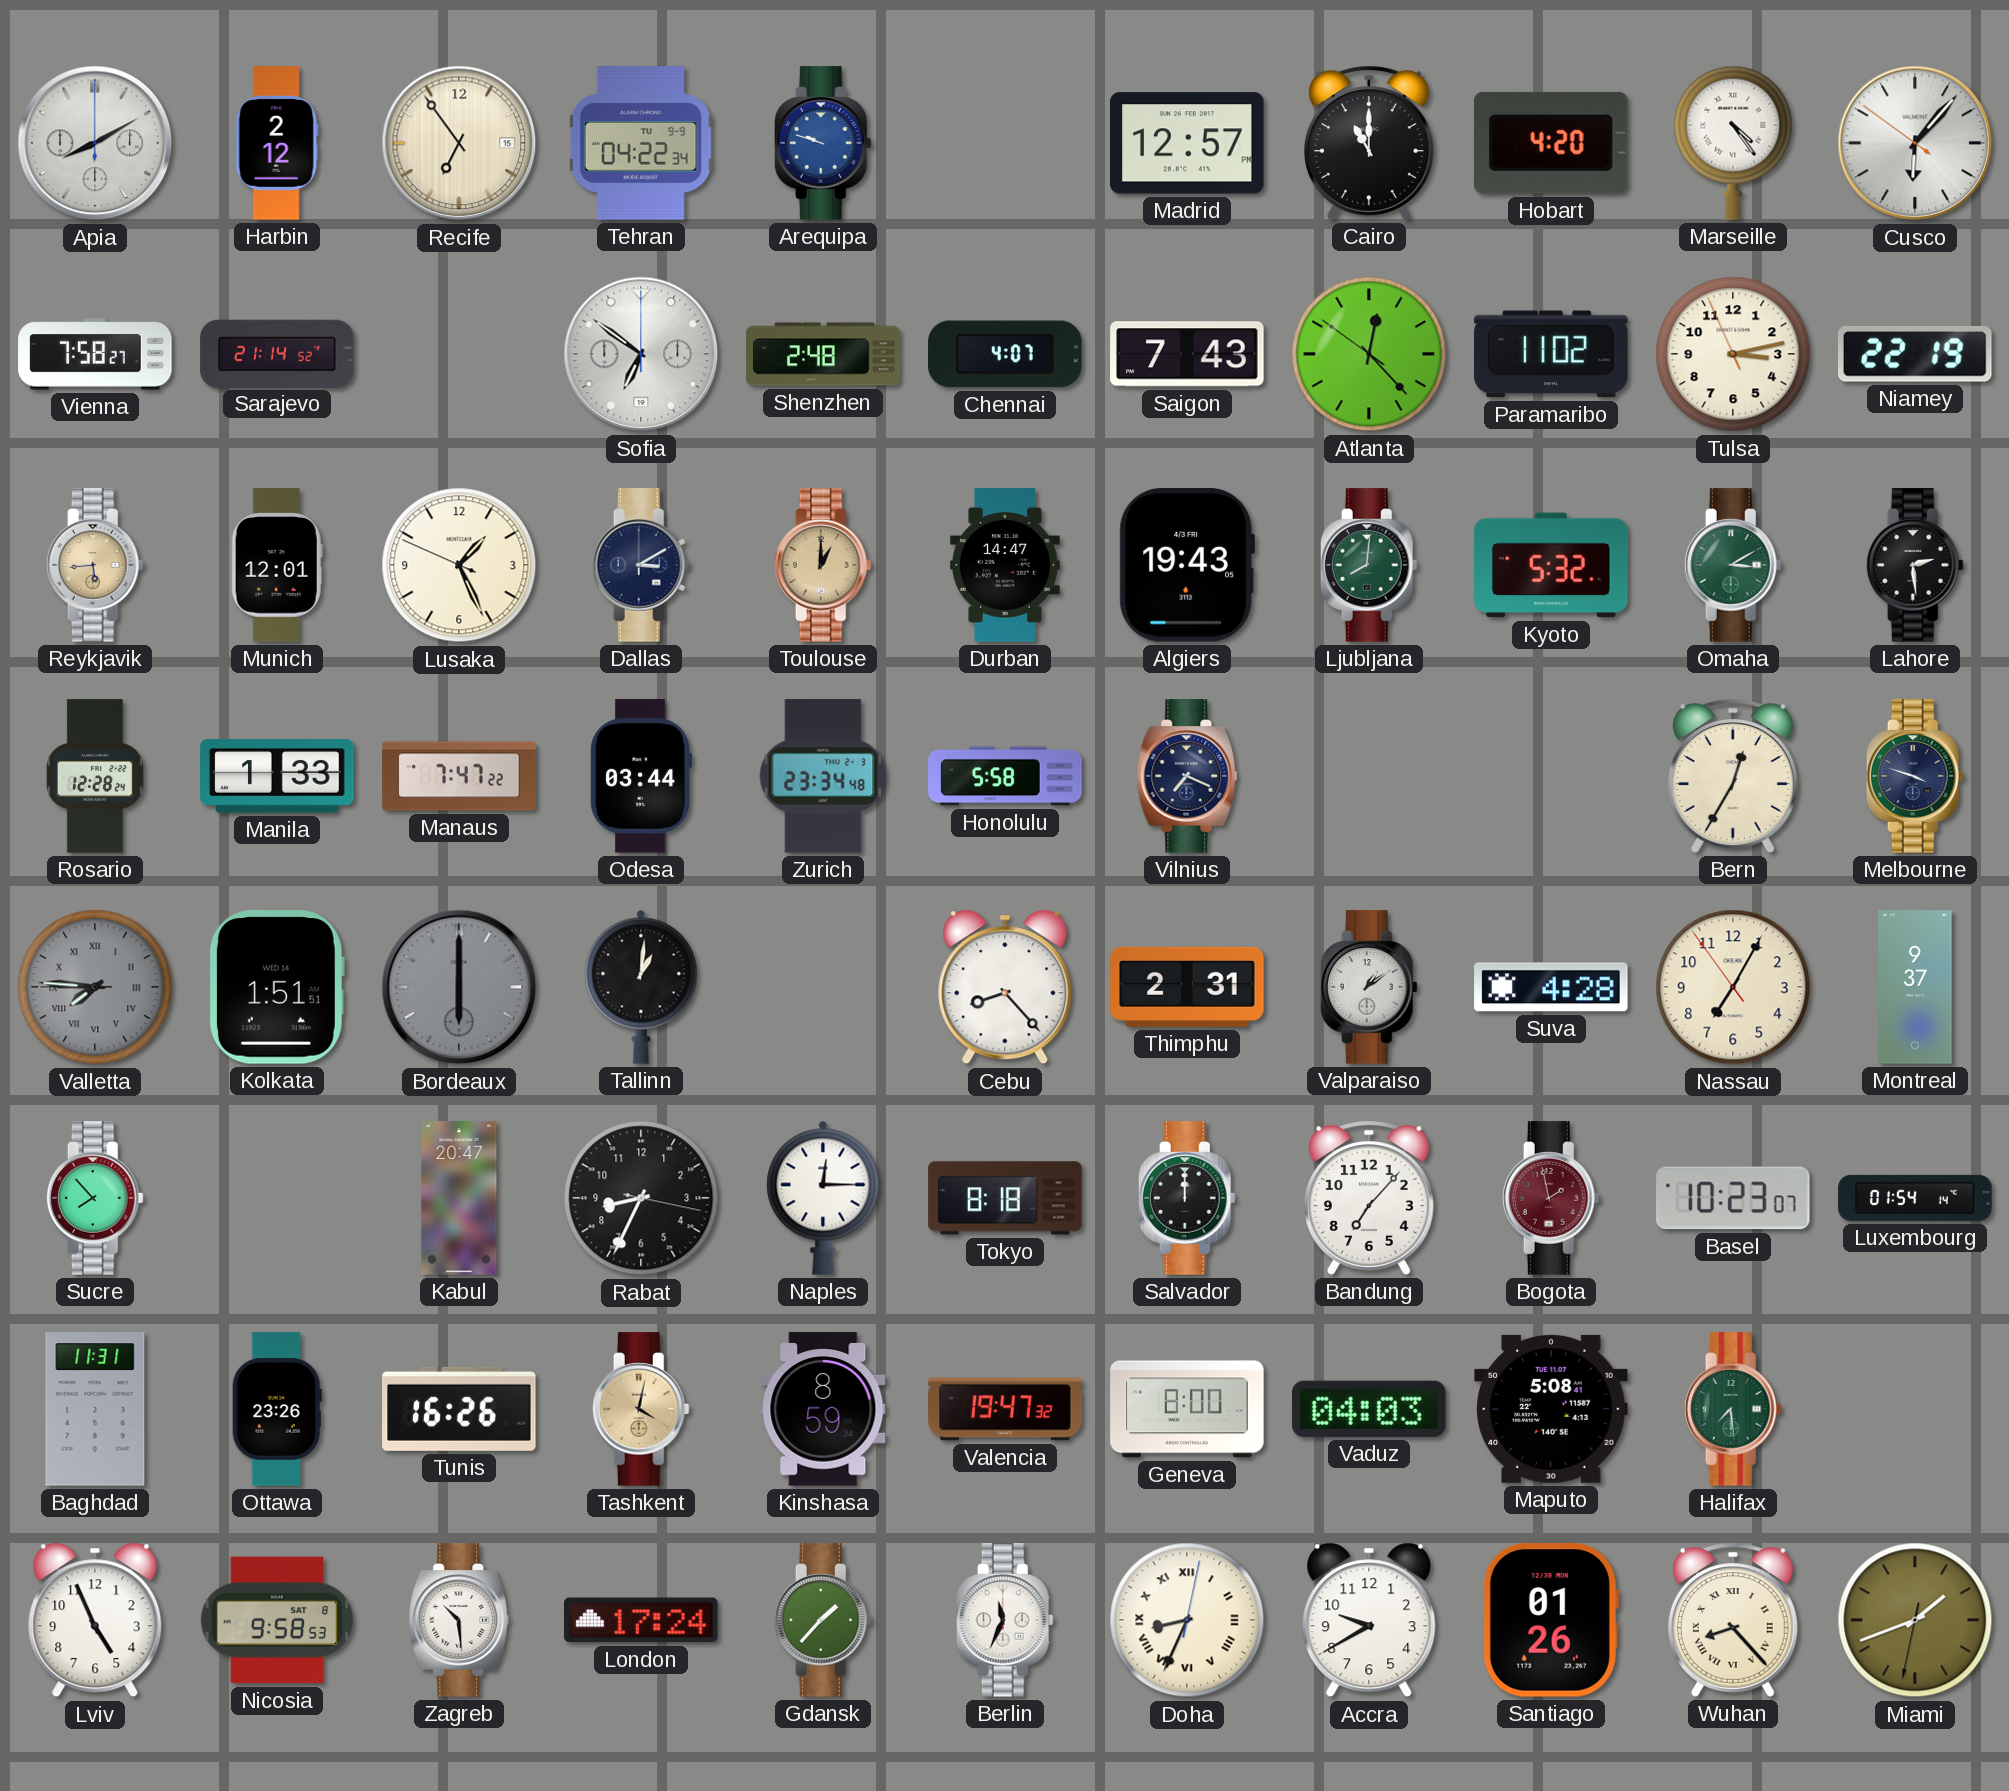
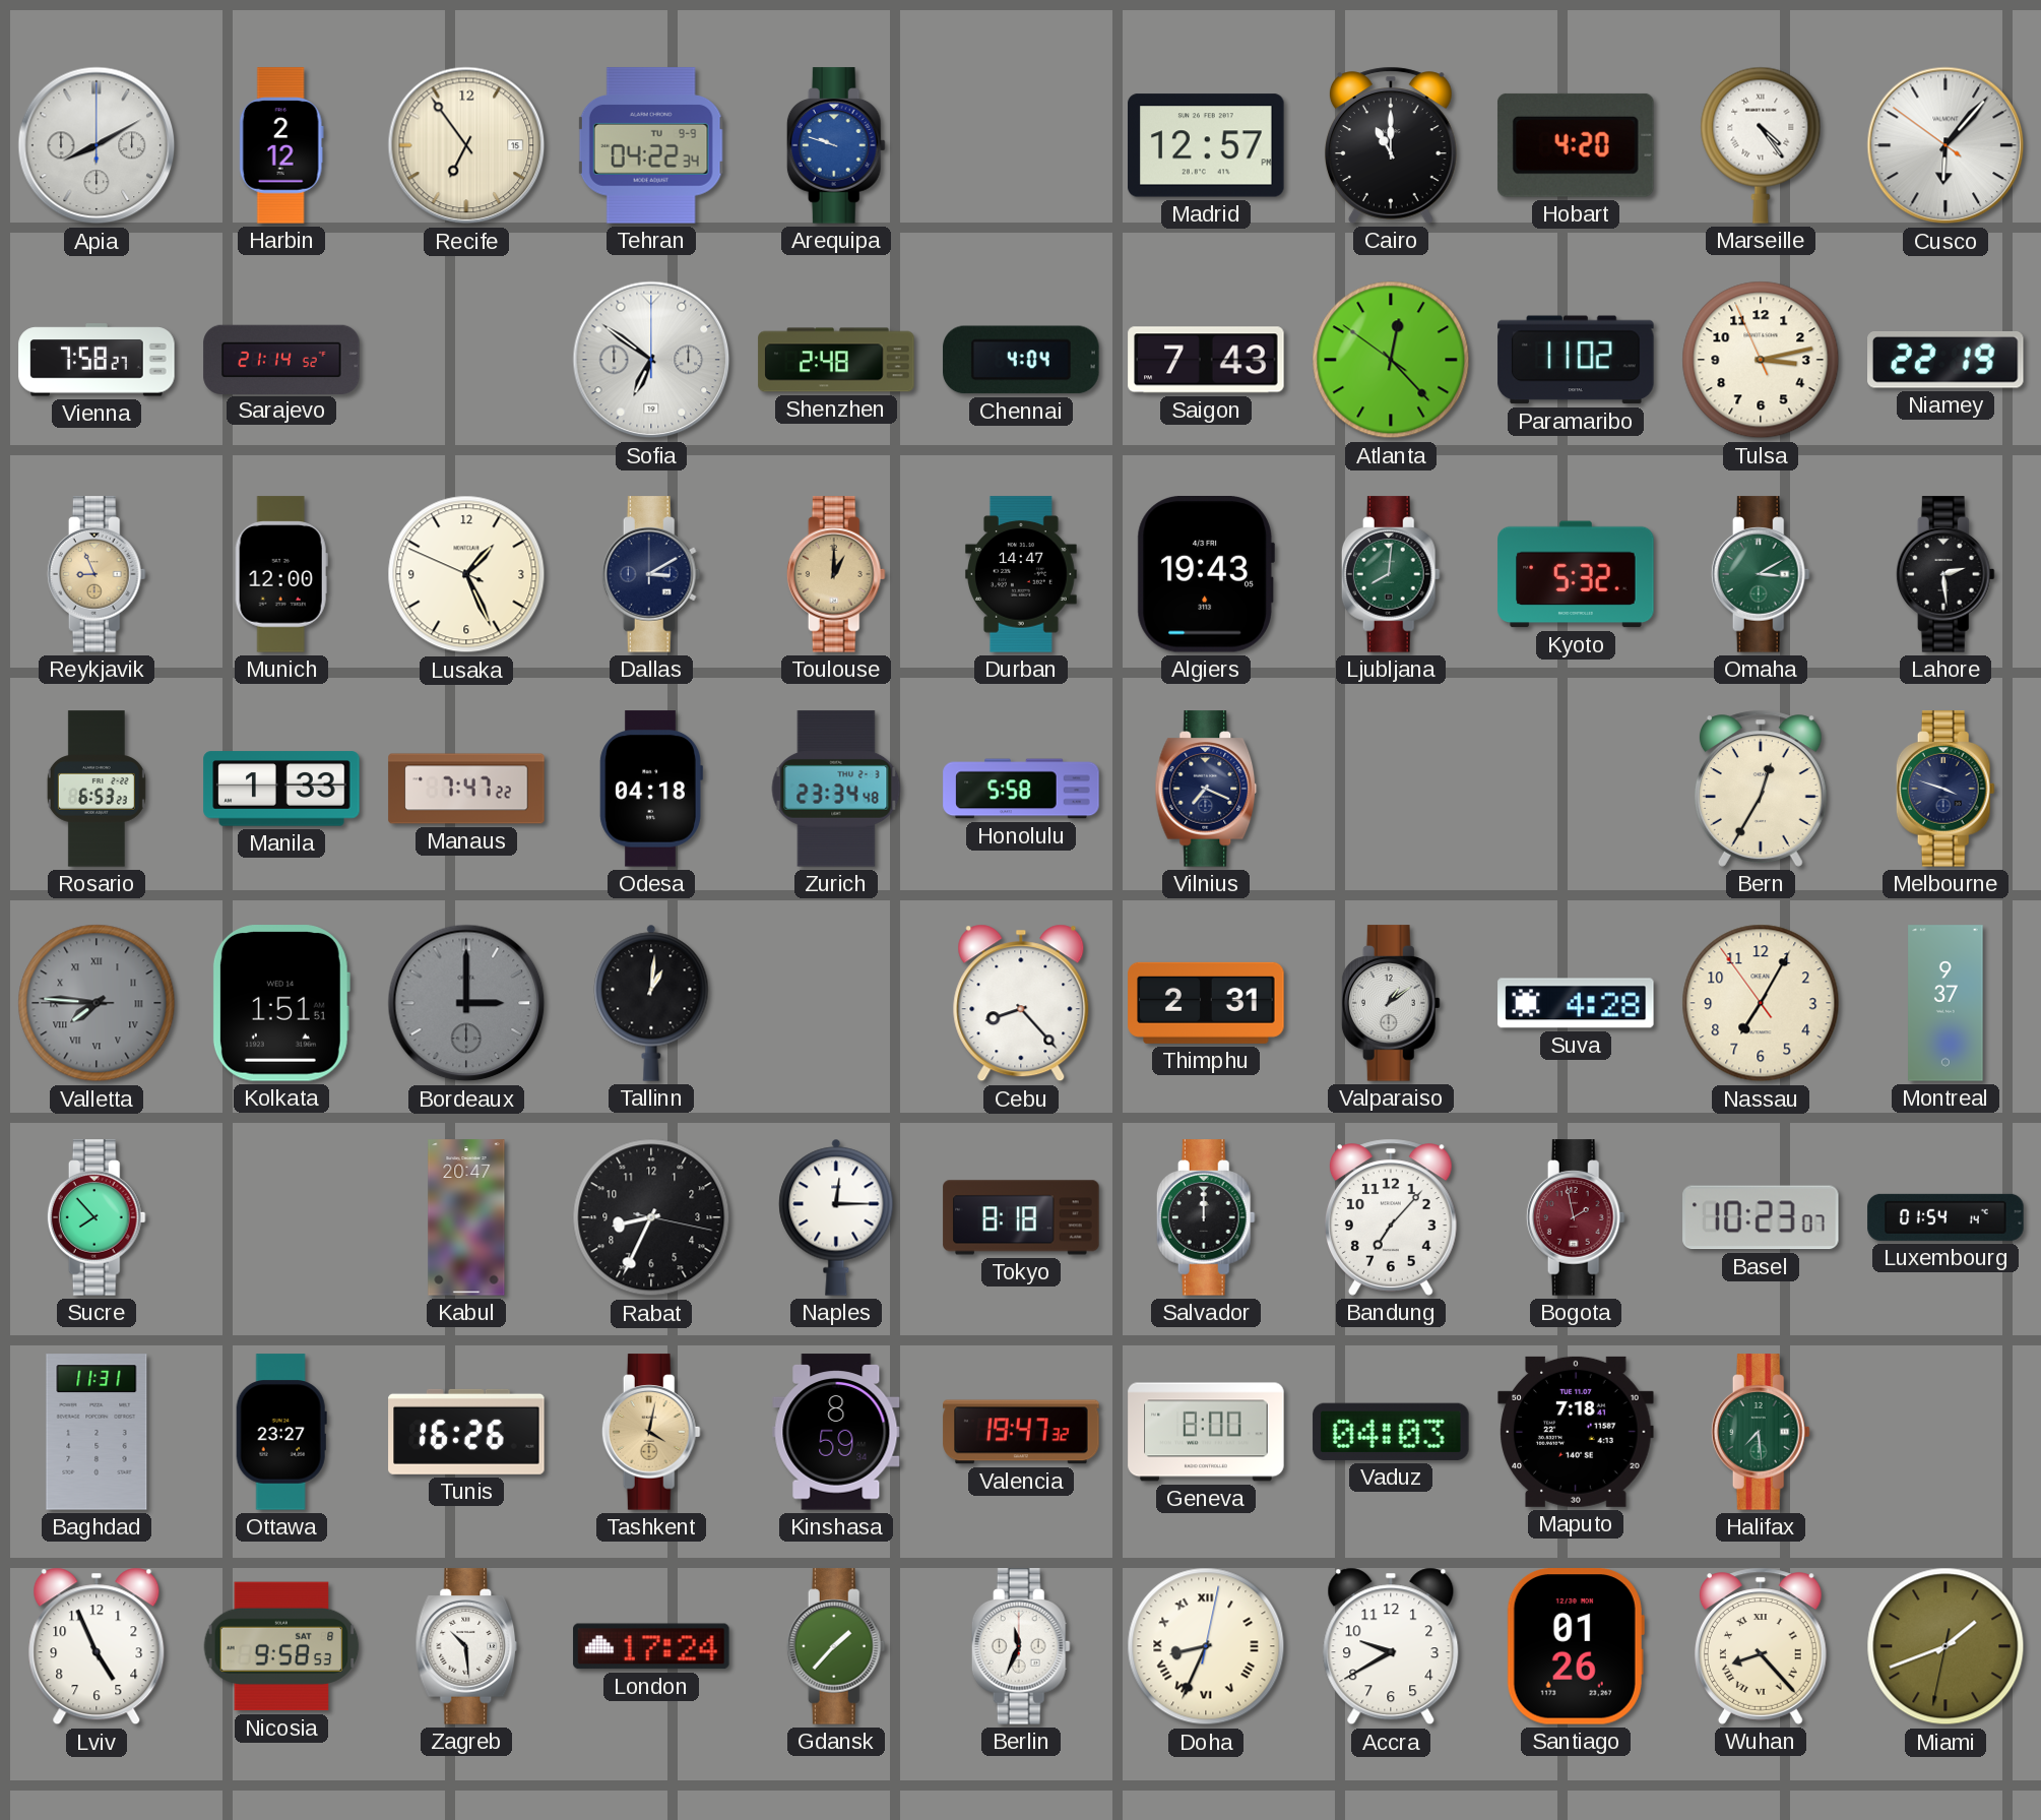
Chennai: 4:07 -> 4:04 (1021, 360)
Reykjavik: 5:44 -> 8:56 (97, 574)
Munich: 12:01 -> 12:00 (281, 574)
Rosario: 12:28 -> 6:53 (97, 789)
Odesa: 03:44 -> 04:18 (651, 789)
Bordeaux: 6:00 -> 3:00 (466, 1003)
Ottawa: 23:26 -> 23:27 (281, 1432)
Maputo: 5:08 -> 7:18 (1576, 1432)
